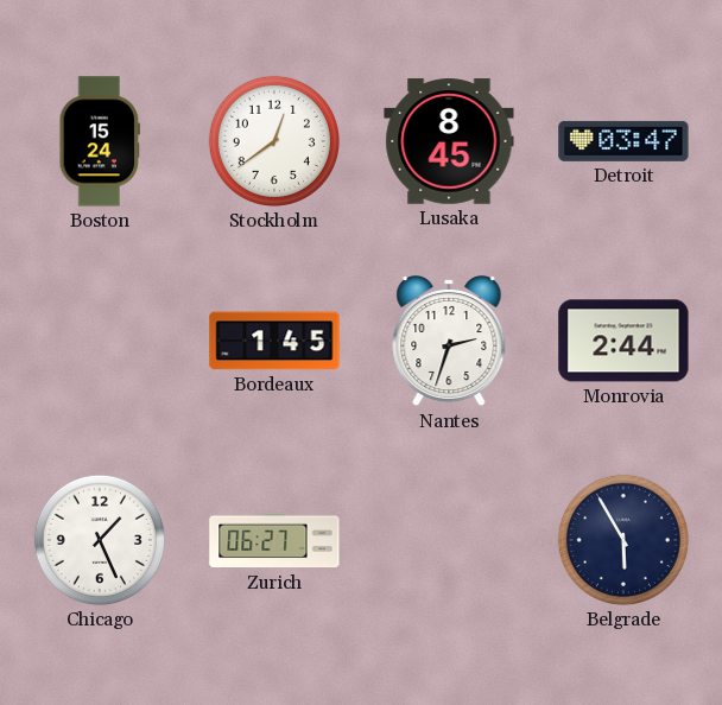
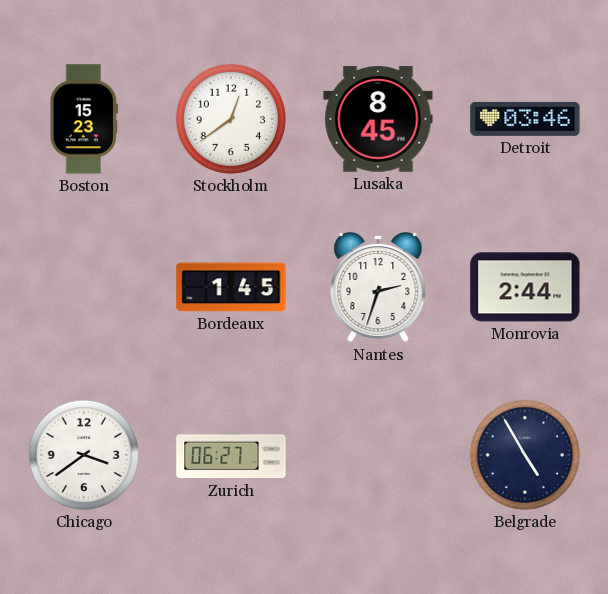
Boston: 15:24 -> 15:23 (83, 119)
Detroit: 03:47 -> 03:46 (525, 119)
Chicago: 1:26 -> 3:39 (84, 455)
Belgrade: 5:55 -> 4:55 (525, 455)
